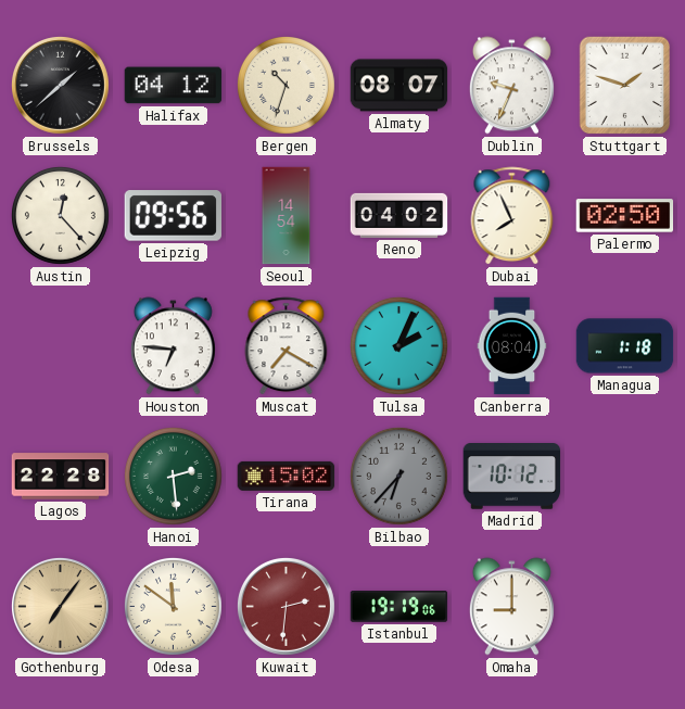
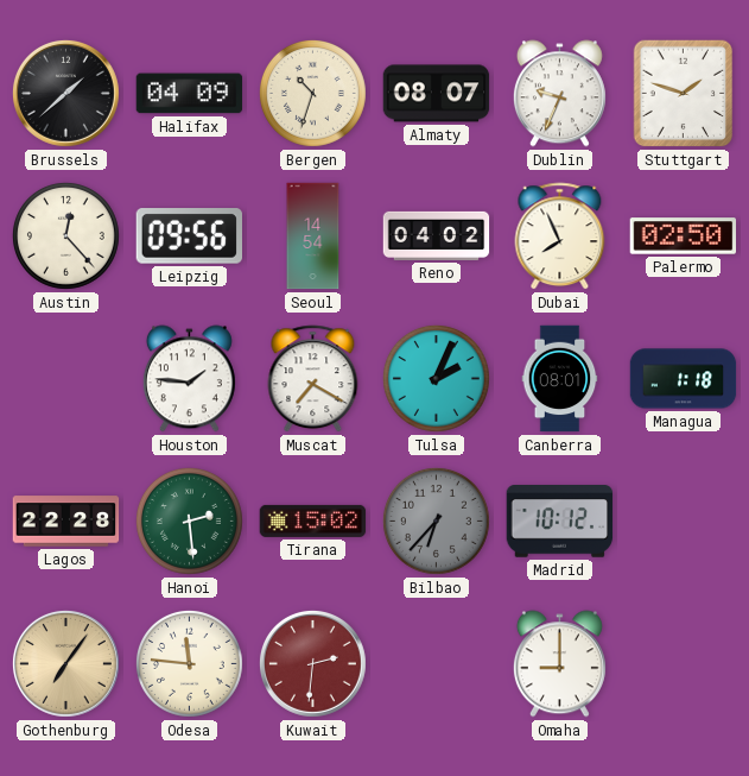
Halifax: 04:12 -> 04:09 (190, 94)
Houston: 6:46 -> 1:46 (189, 379)
Canberra: 08:04 -> 08:01 (560, 379)
Odesa: 11:51 -> 11:46 (189, 663)
Istanbul: 19:19 -> none (399, 607)
